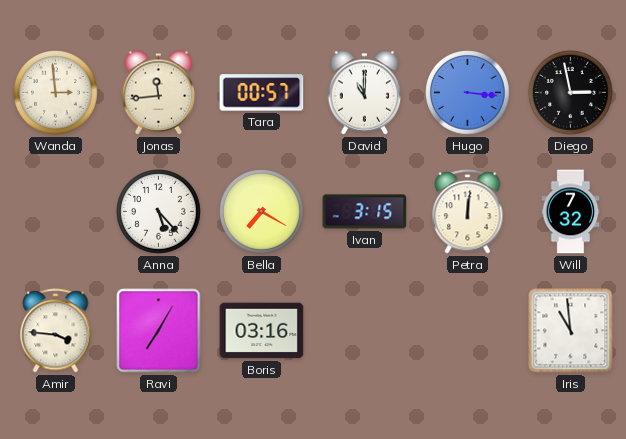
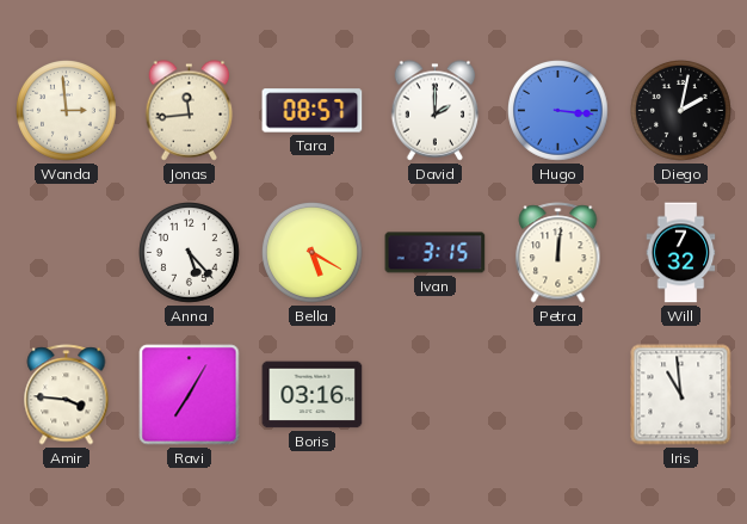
Tara: 00:57 -> 08:57 (313, 111)
David: 11:00 -> 2:00 (436, 111)
Diego: 2:58 -> 2:02 (681, 111)
Bella: 7:20 -> 5:20 (313, 253)
